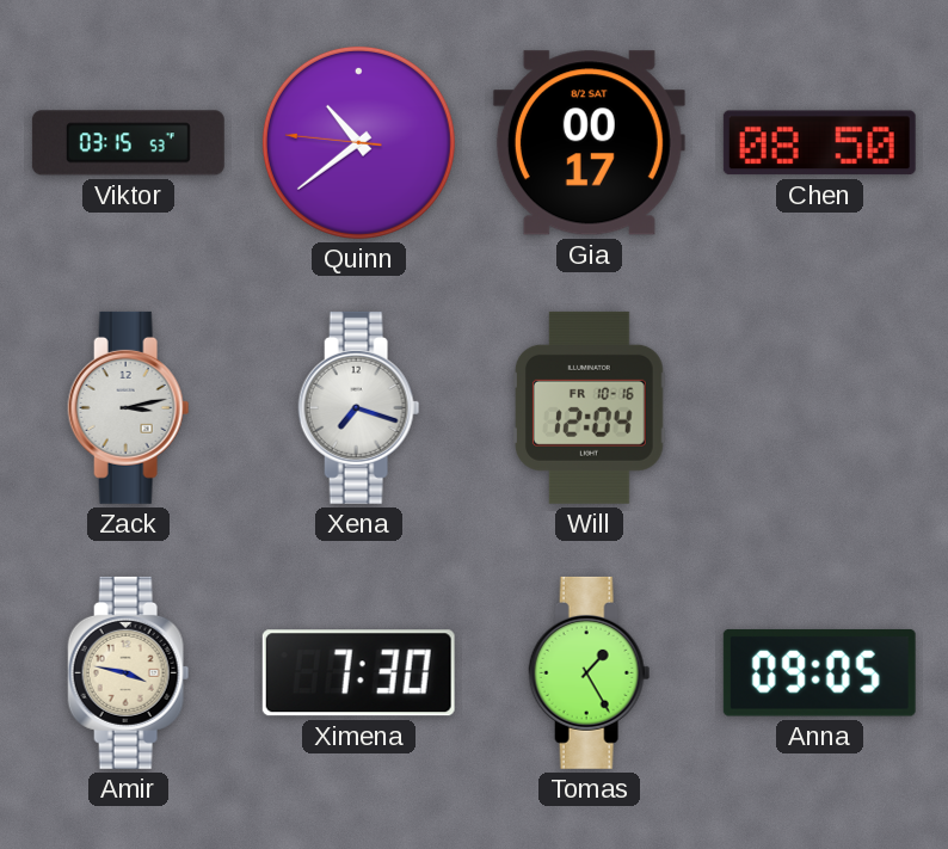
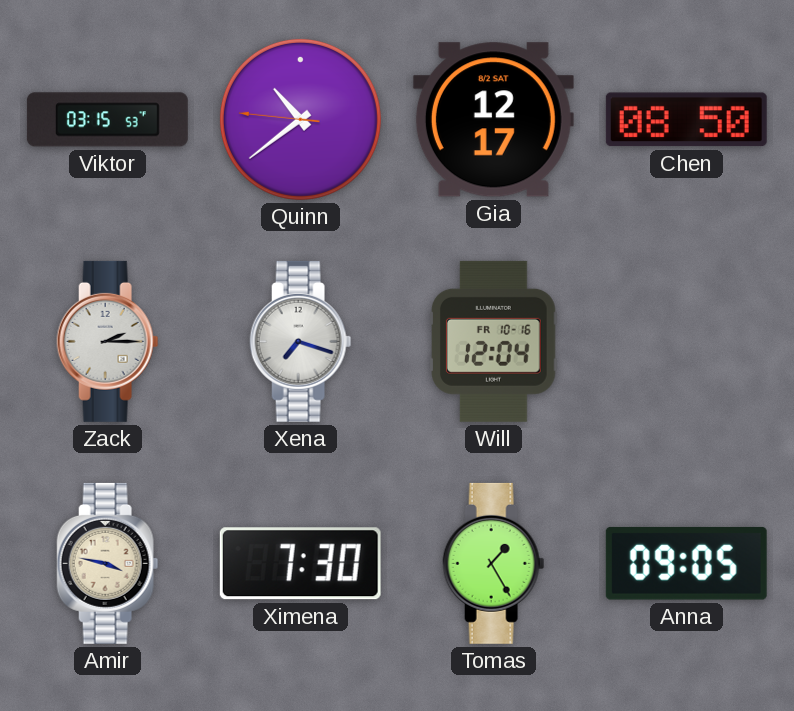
Gia: 00:17 -> 12:17 (493, 120)
Zack: 3:13 -> 2:15 (108, 341)
